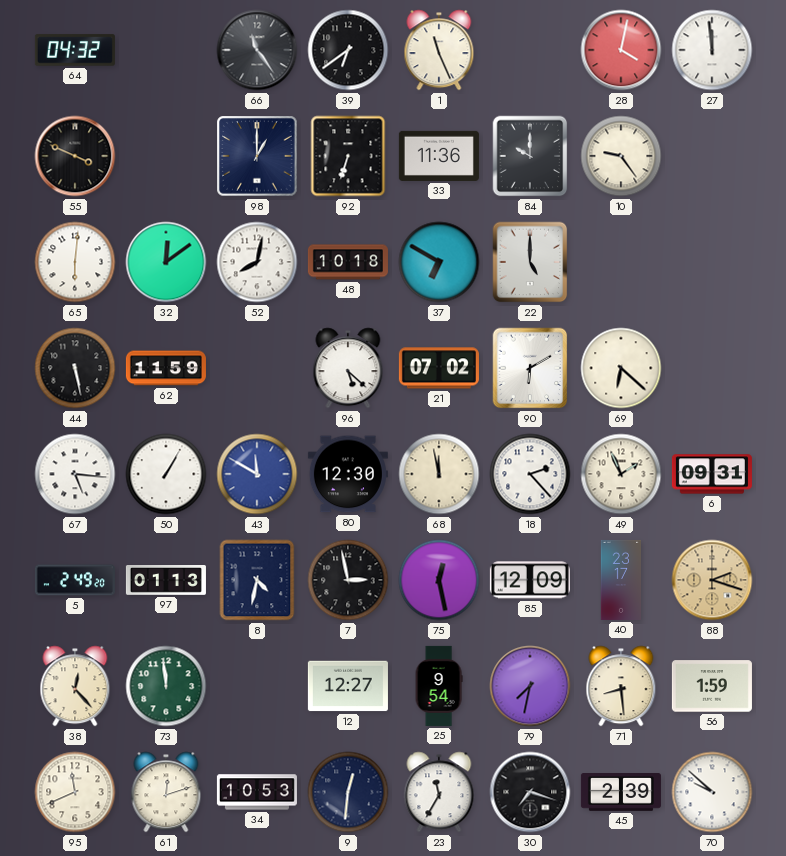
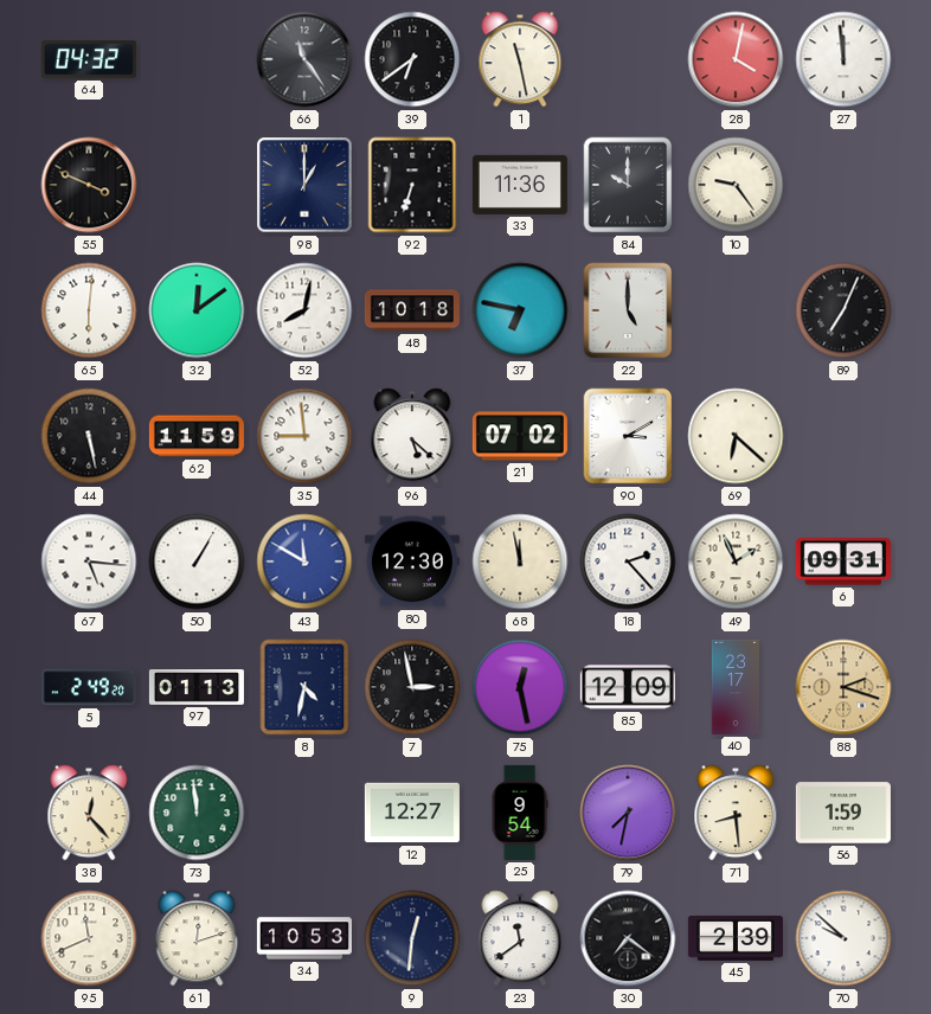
1: 11:26 -> 11:28 (520, 59)
37: 6:50 -> 6:47 (520, 310)
89: none -> 7:04 (843, 310)
35: none -> 8:59 (304, 436)
90: 6:10 -> 3:10 (628, 436)
23: 11:35 -> 11:39 (520, 938)
30: 7:18 -> 7:21 (628, 938)
